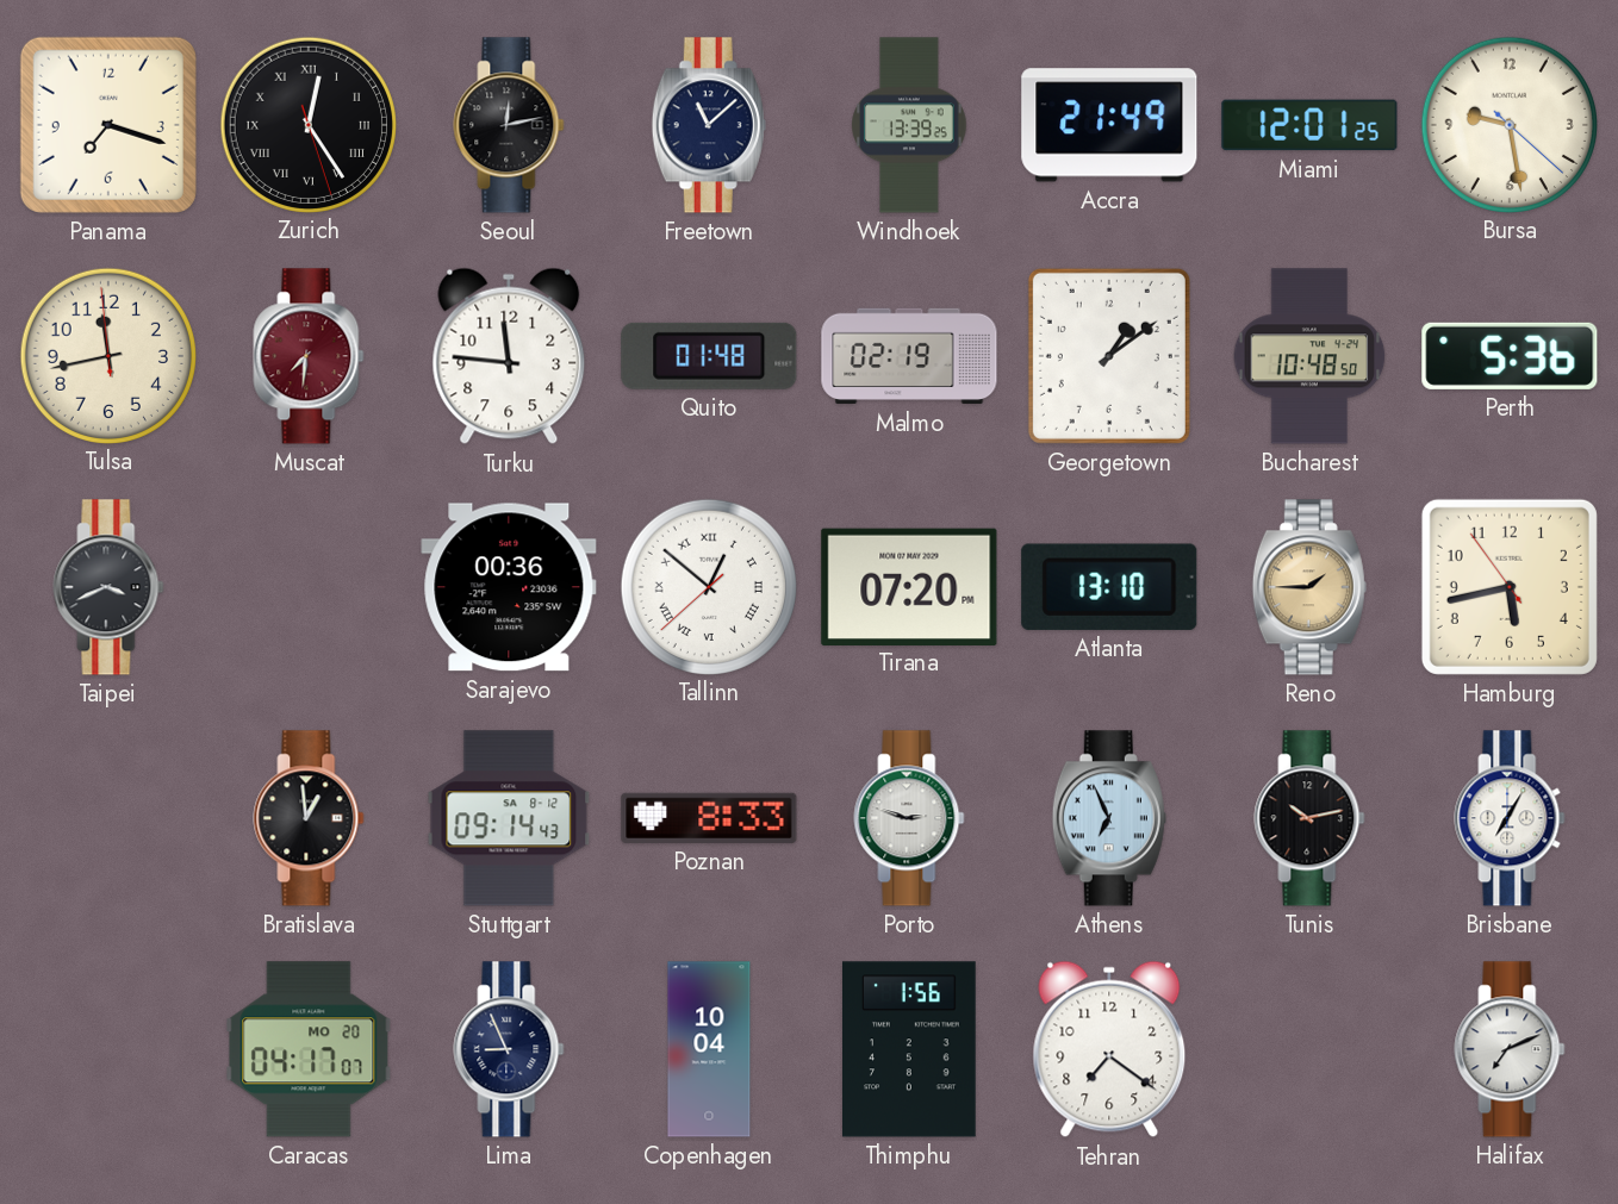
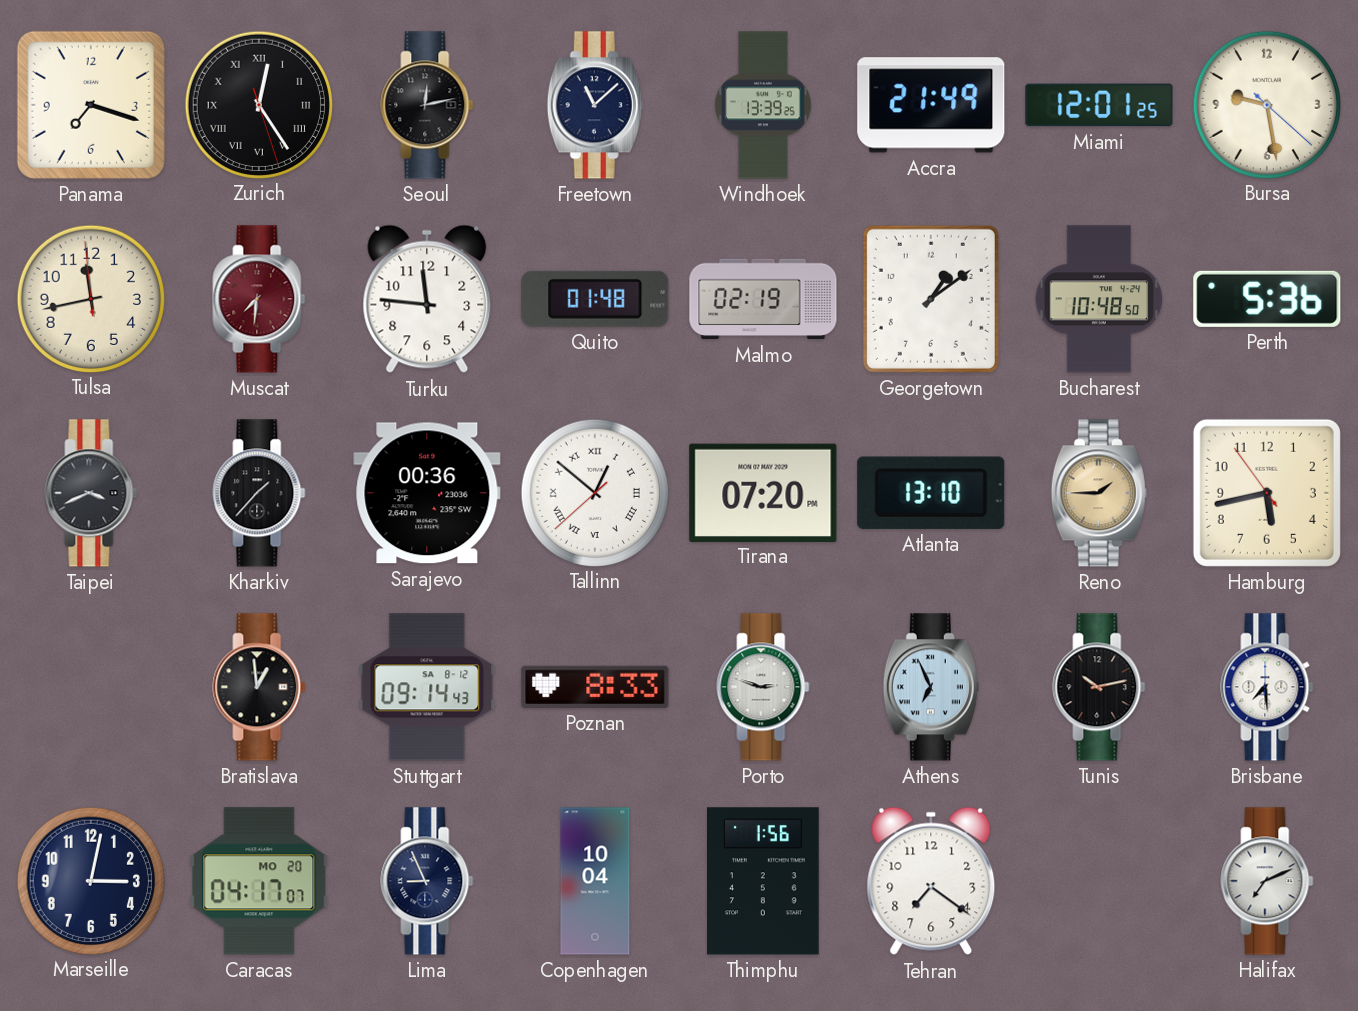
Kharkiv: none -> 1:37 (259, 493)
Brisbane: 7:05 -> 7:29 (1267, 687)
Marseille: none -> 3:02 (90, 880)
